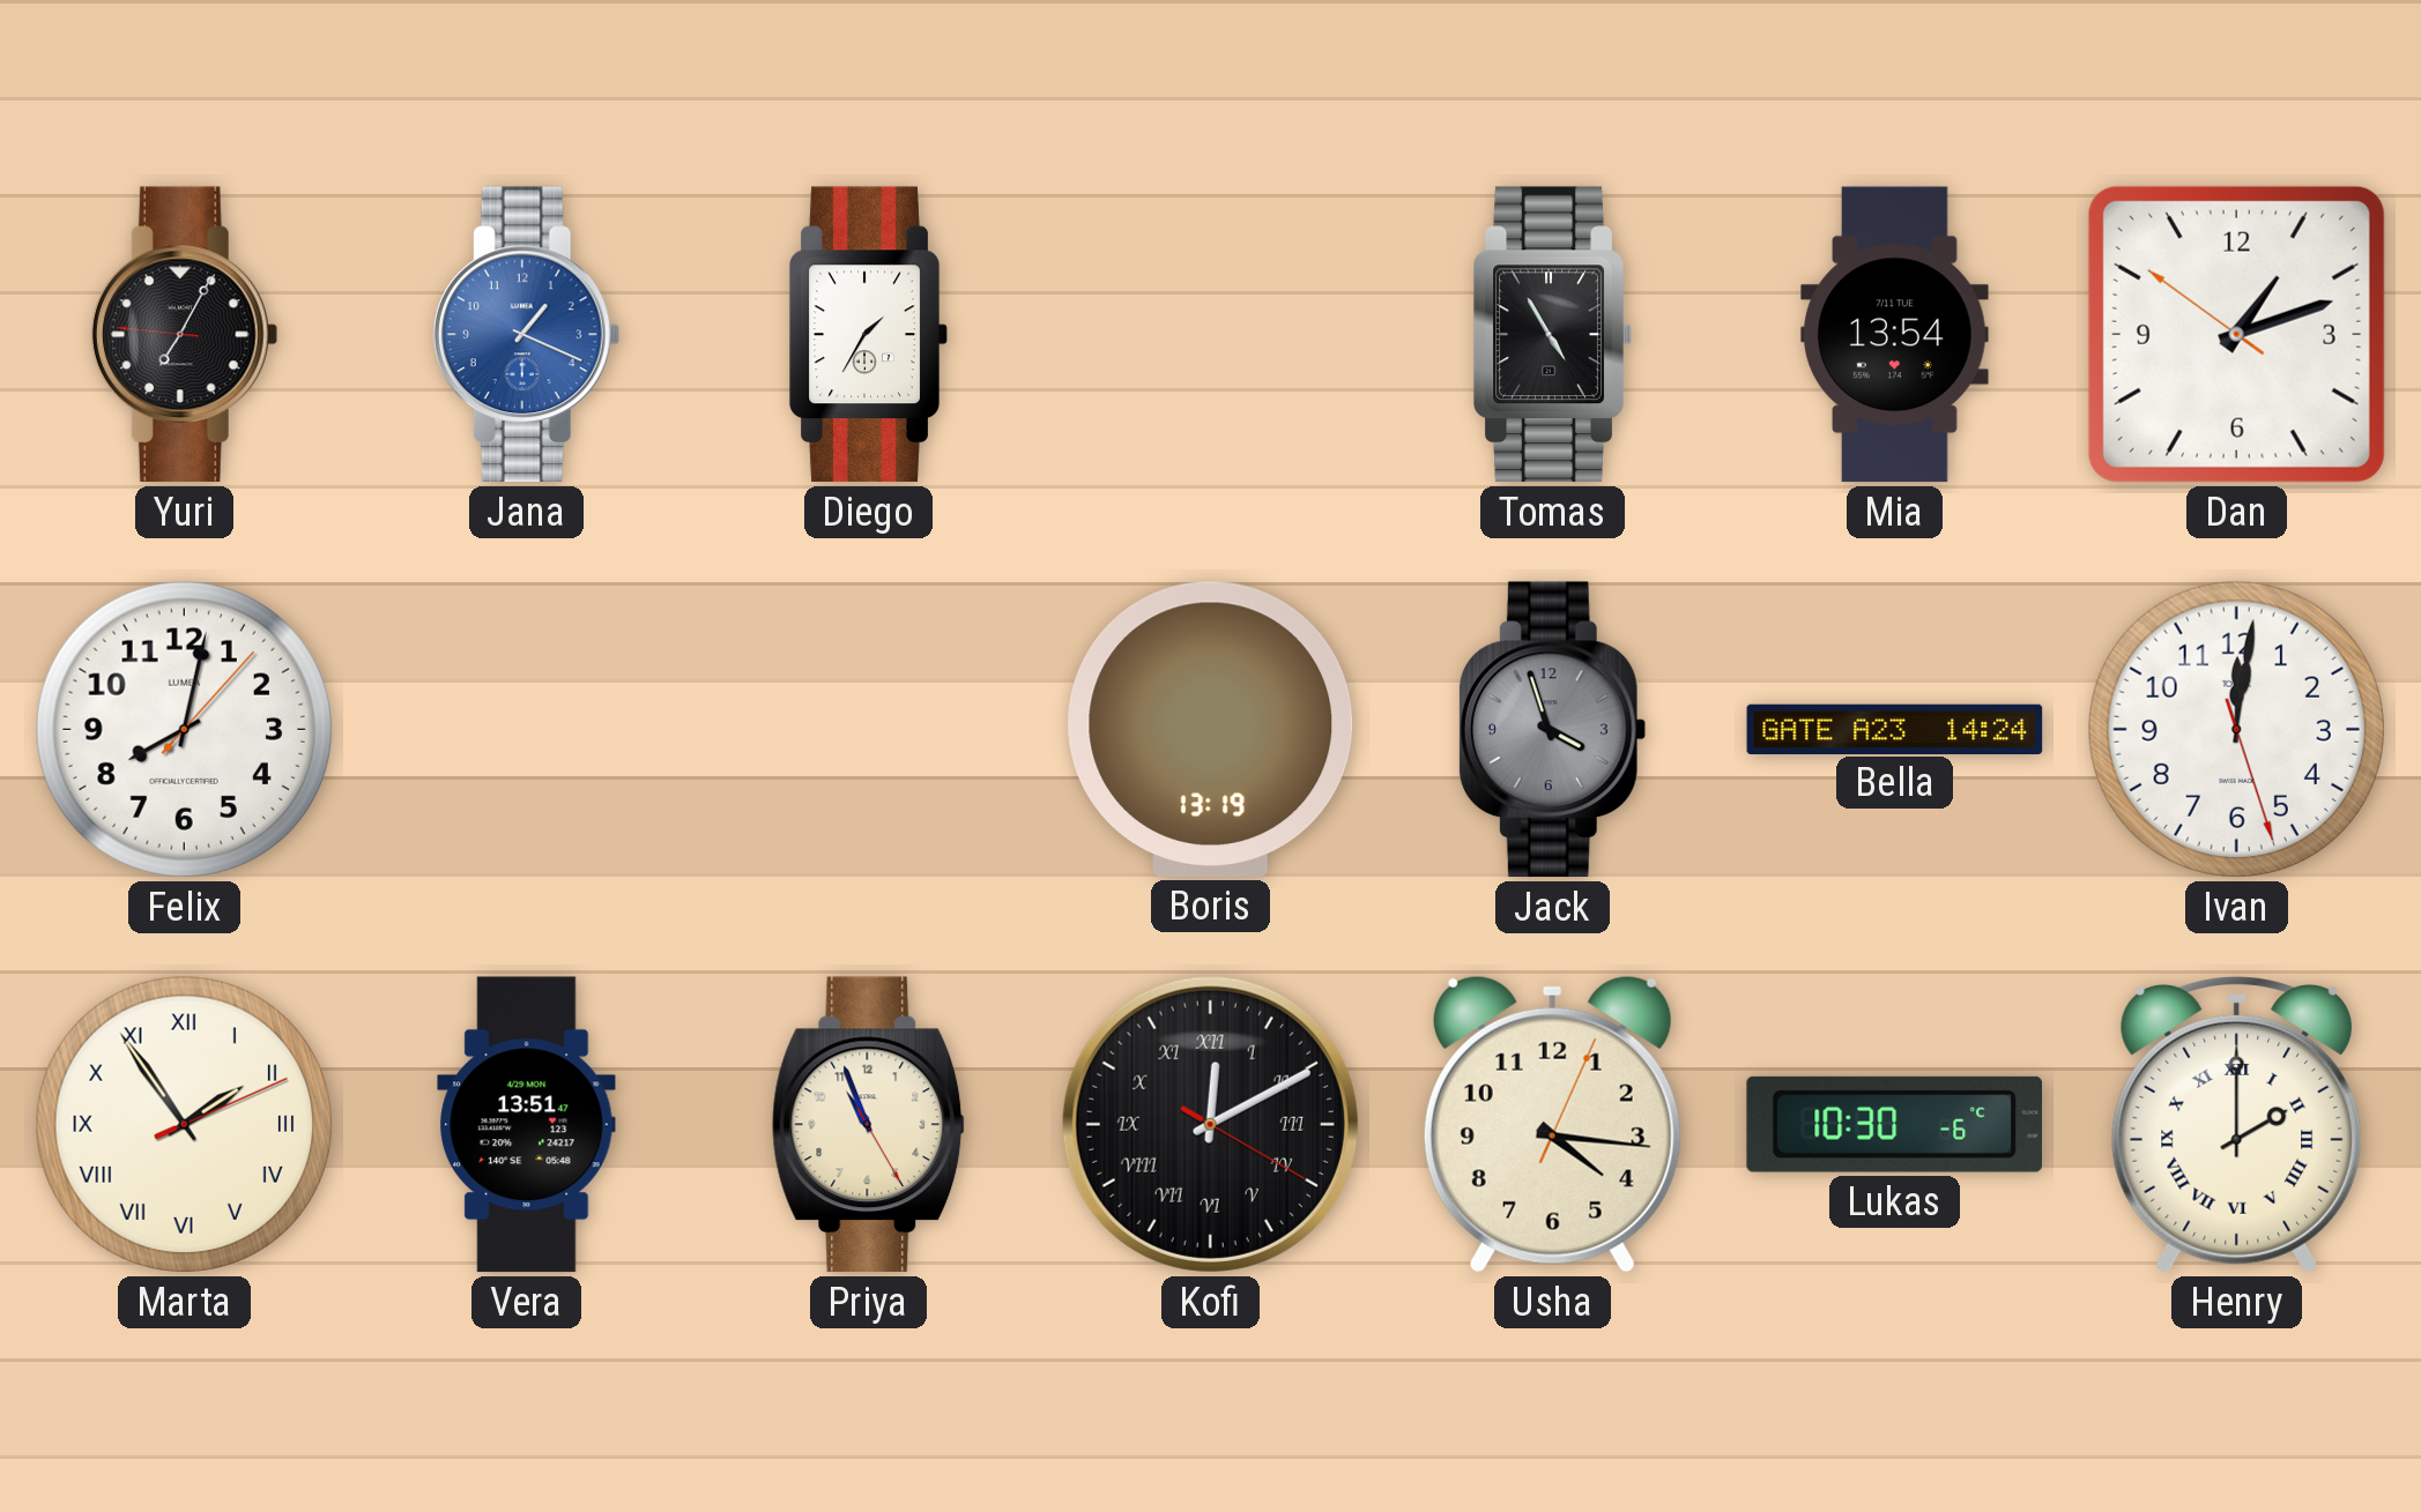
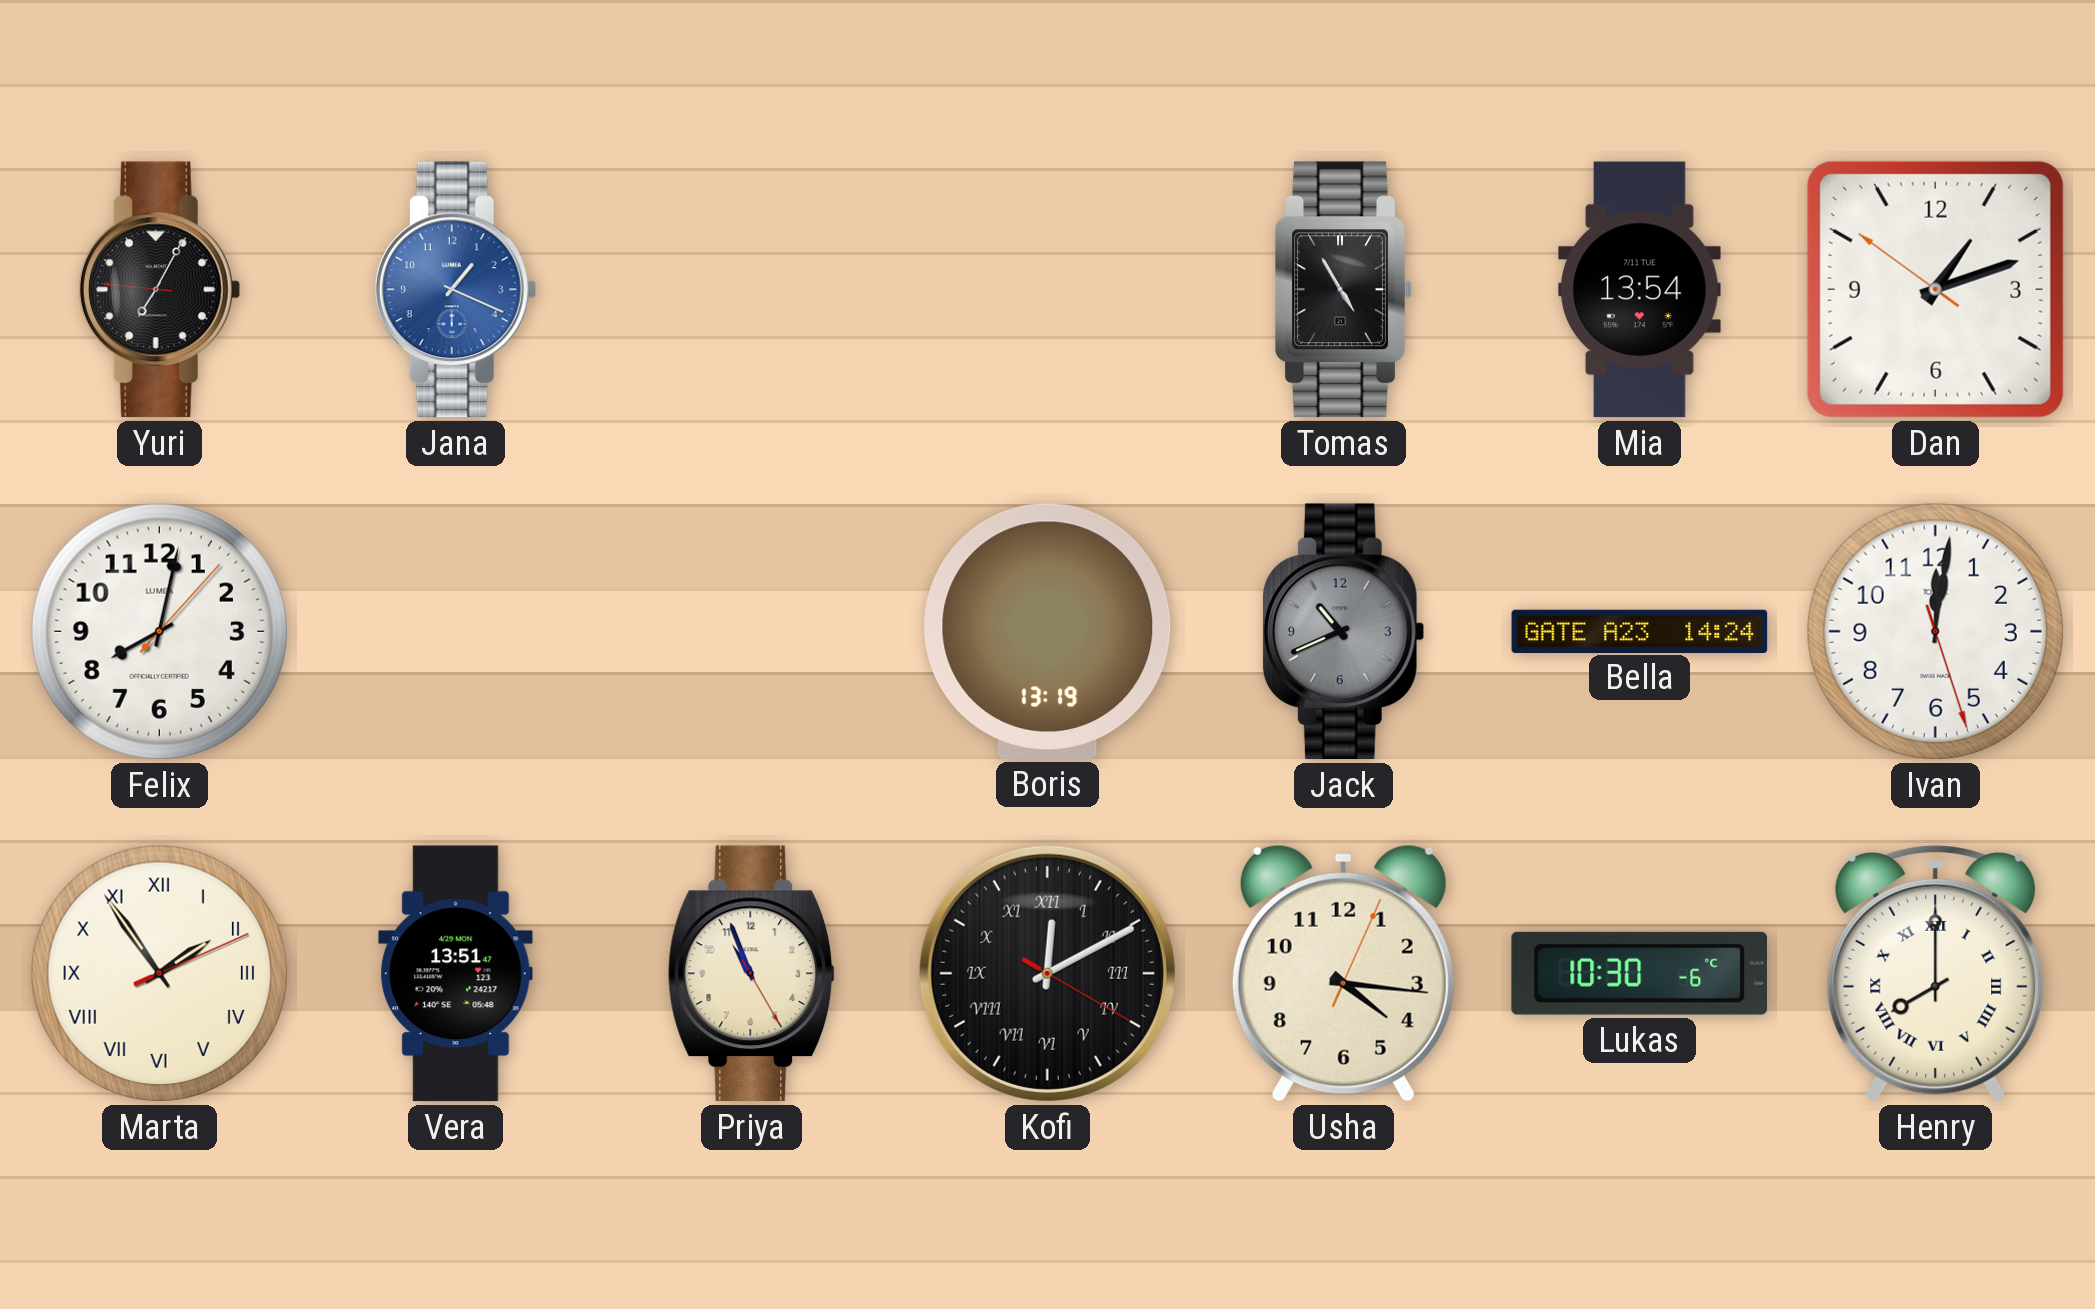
Diego: 1:35 -> none (869, 335)
Jack: 3:57 -> 10:41 (1343, 632)
Henry: 2:00 -> 8:00 (1936, 974)
